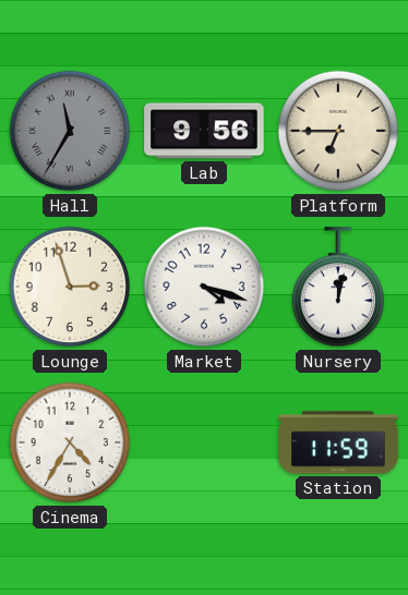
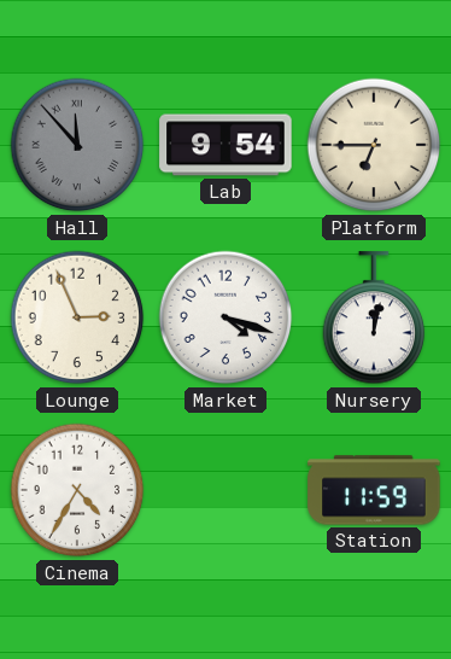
Hall: 11:35 -> 11:53 (77, 145)
Lab: 9:56 -> 9:54 (225, 145)
Lounge: 2:57 -> 2:56 (77, 317)
